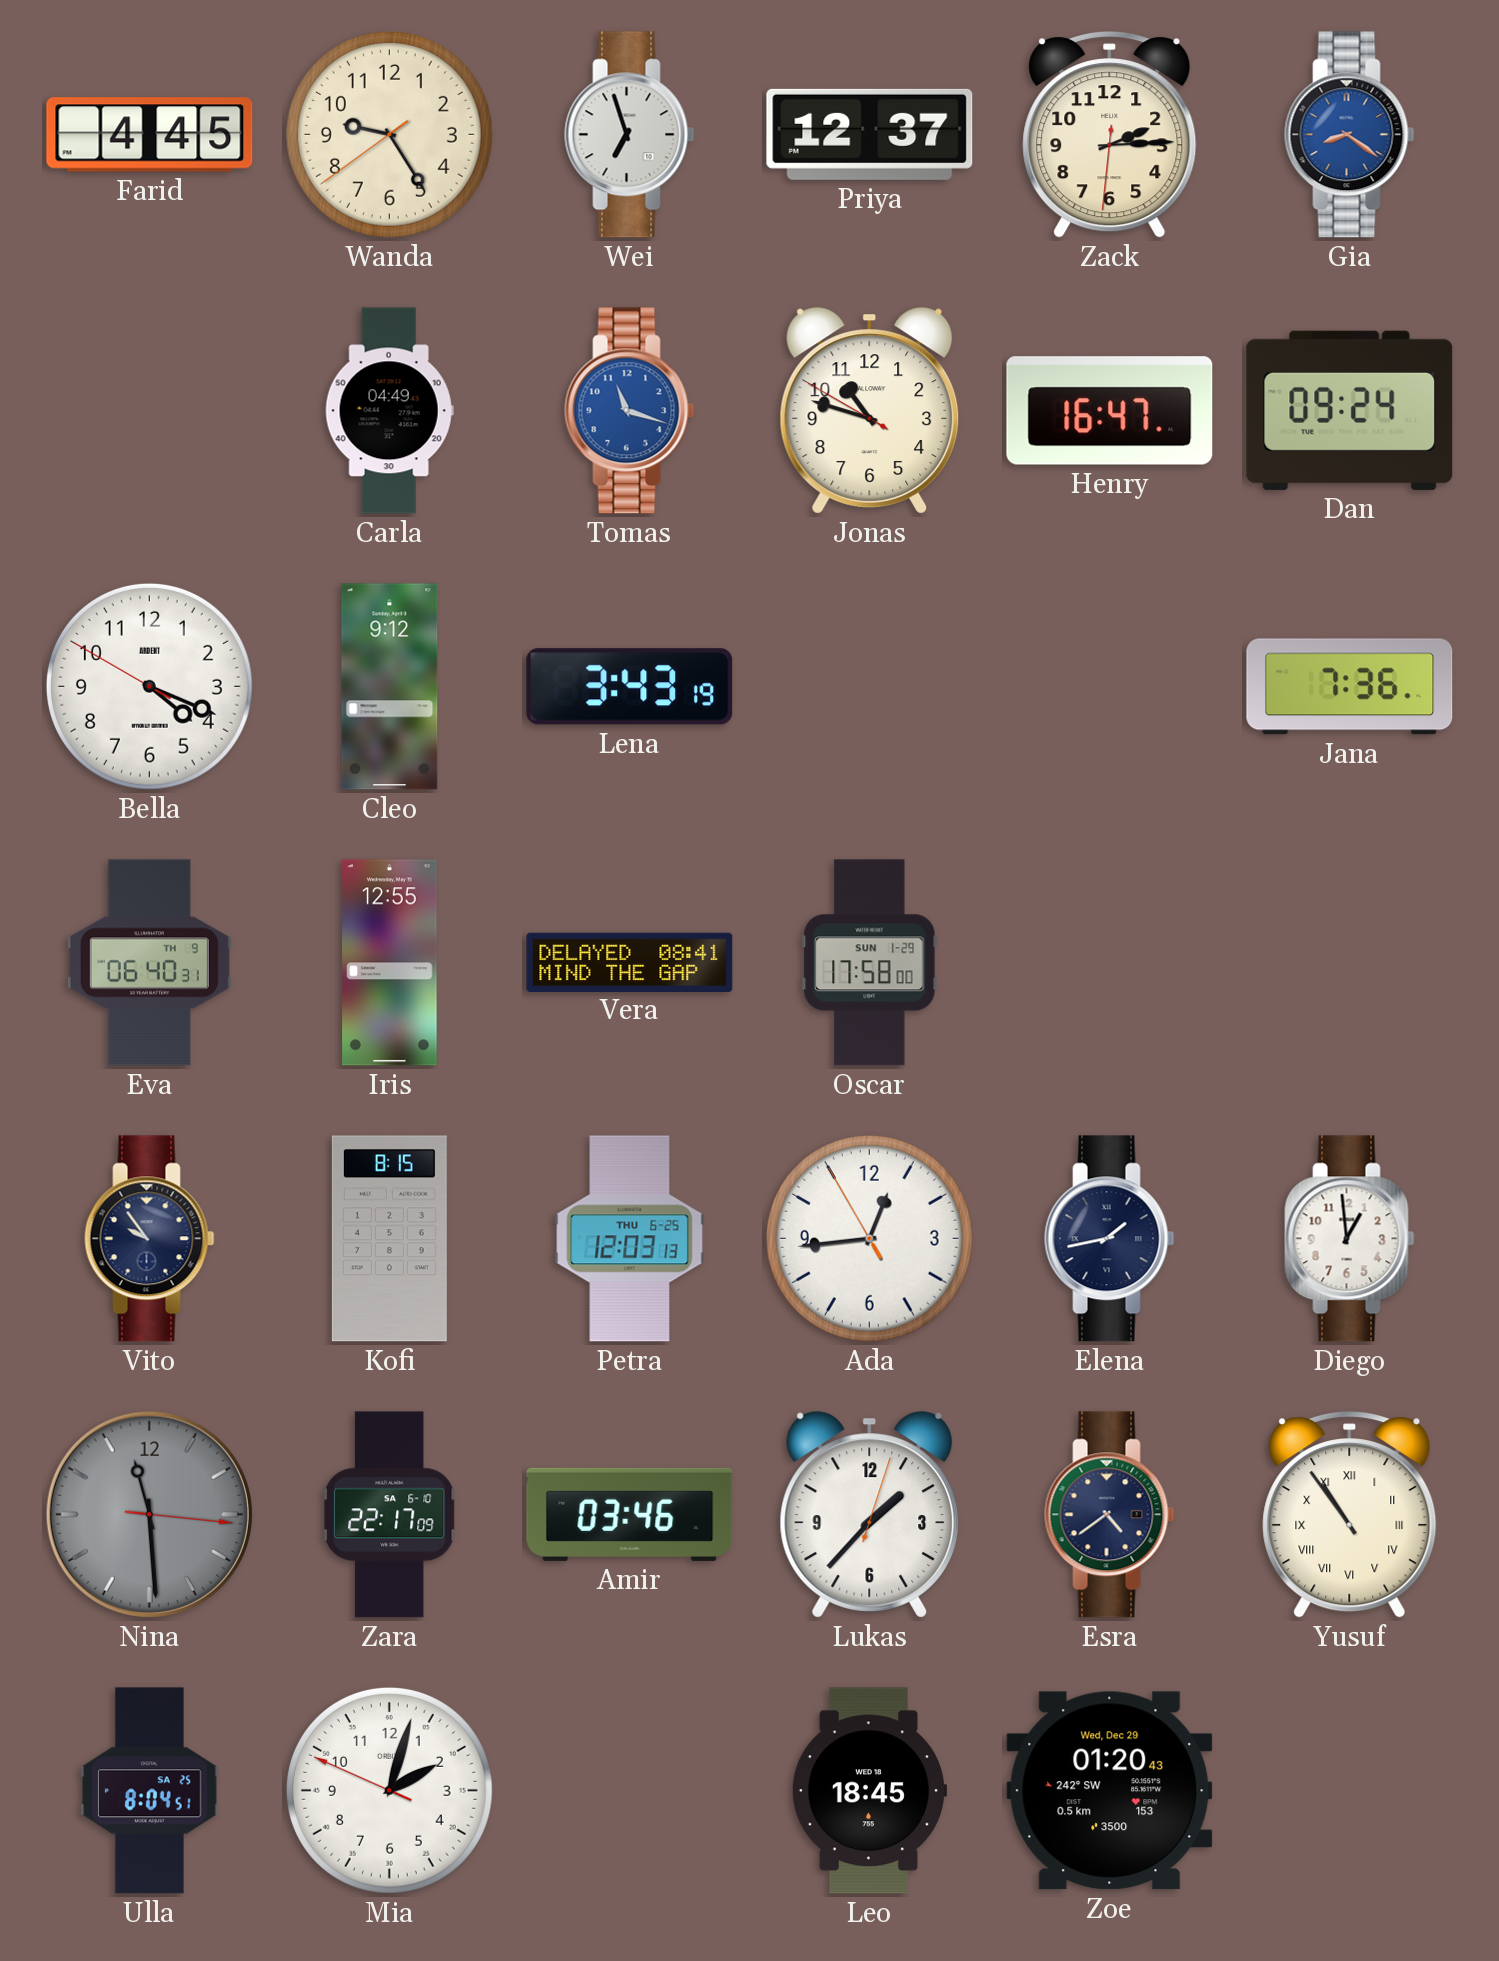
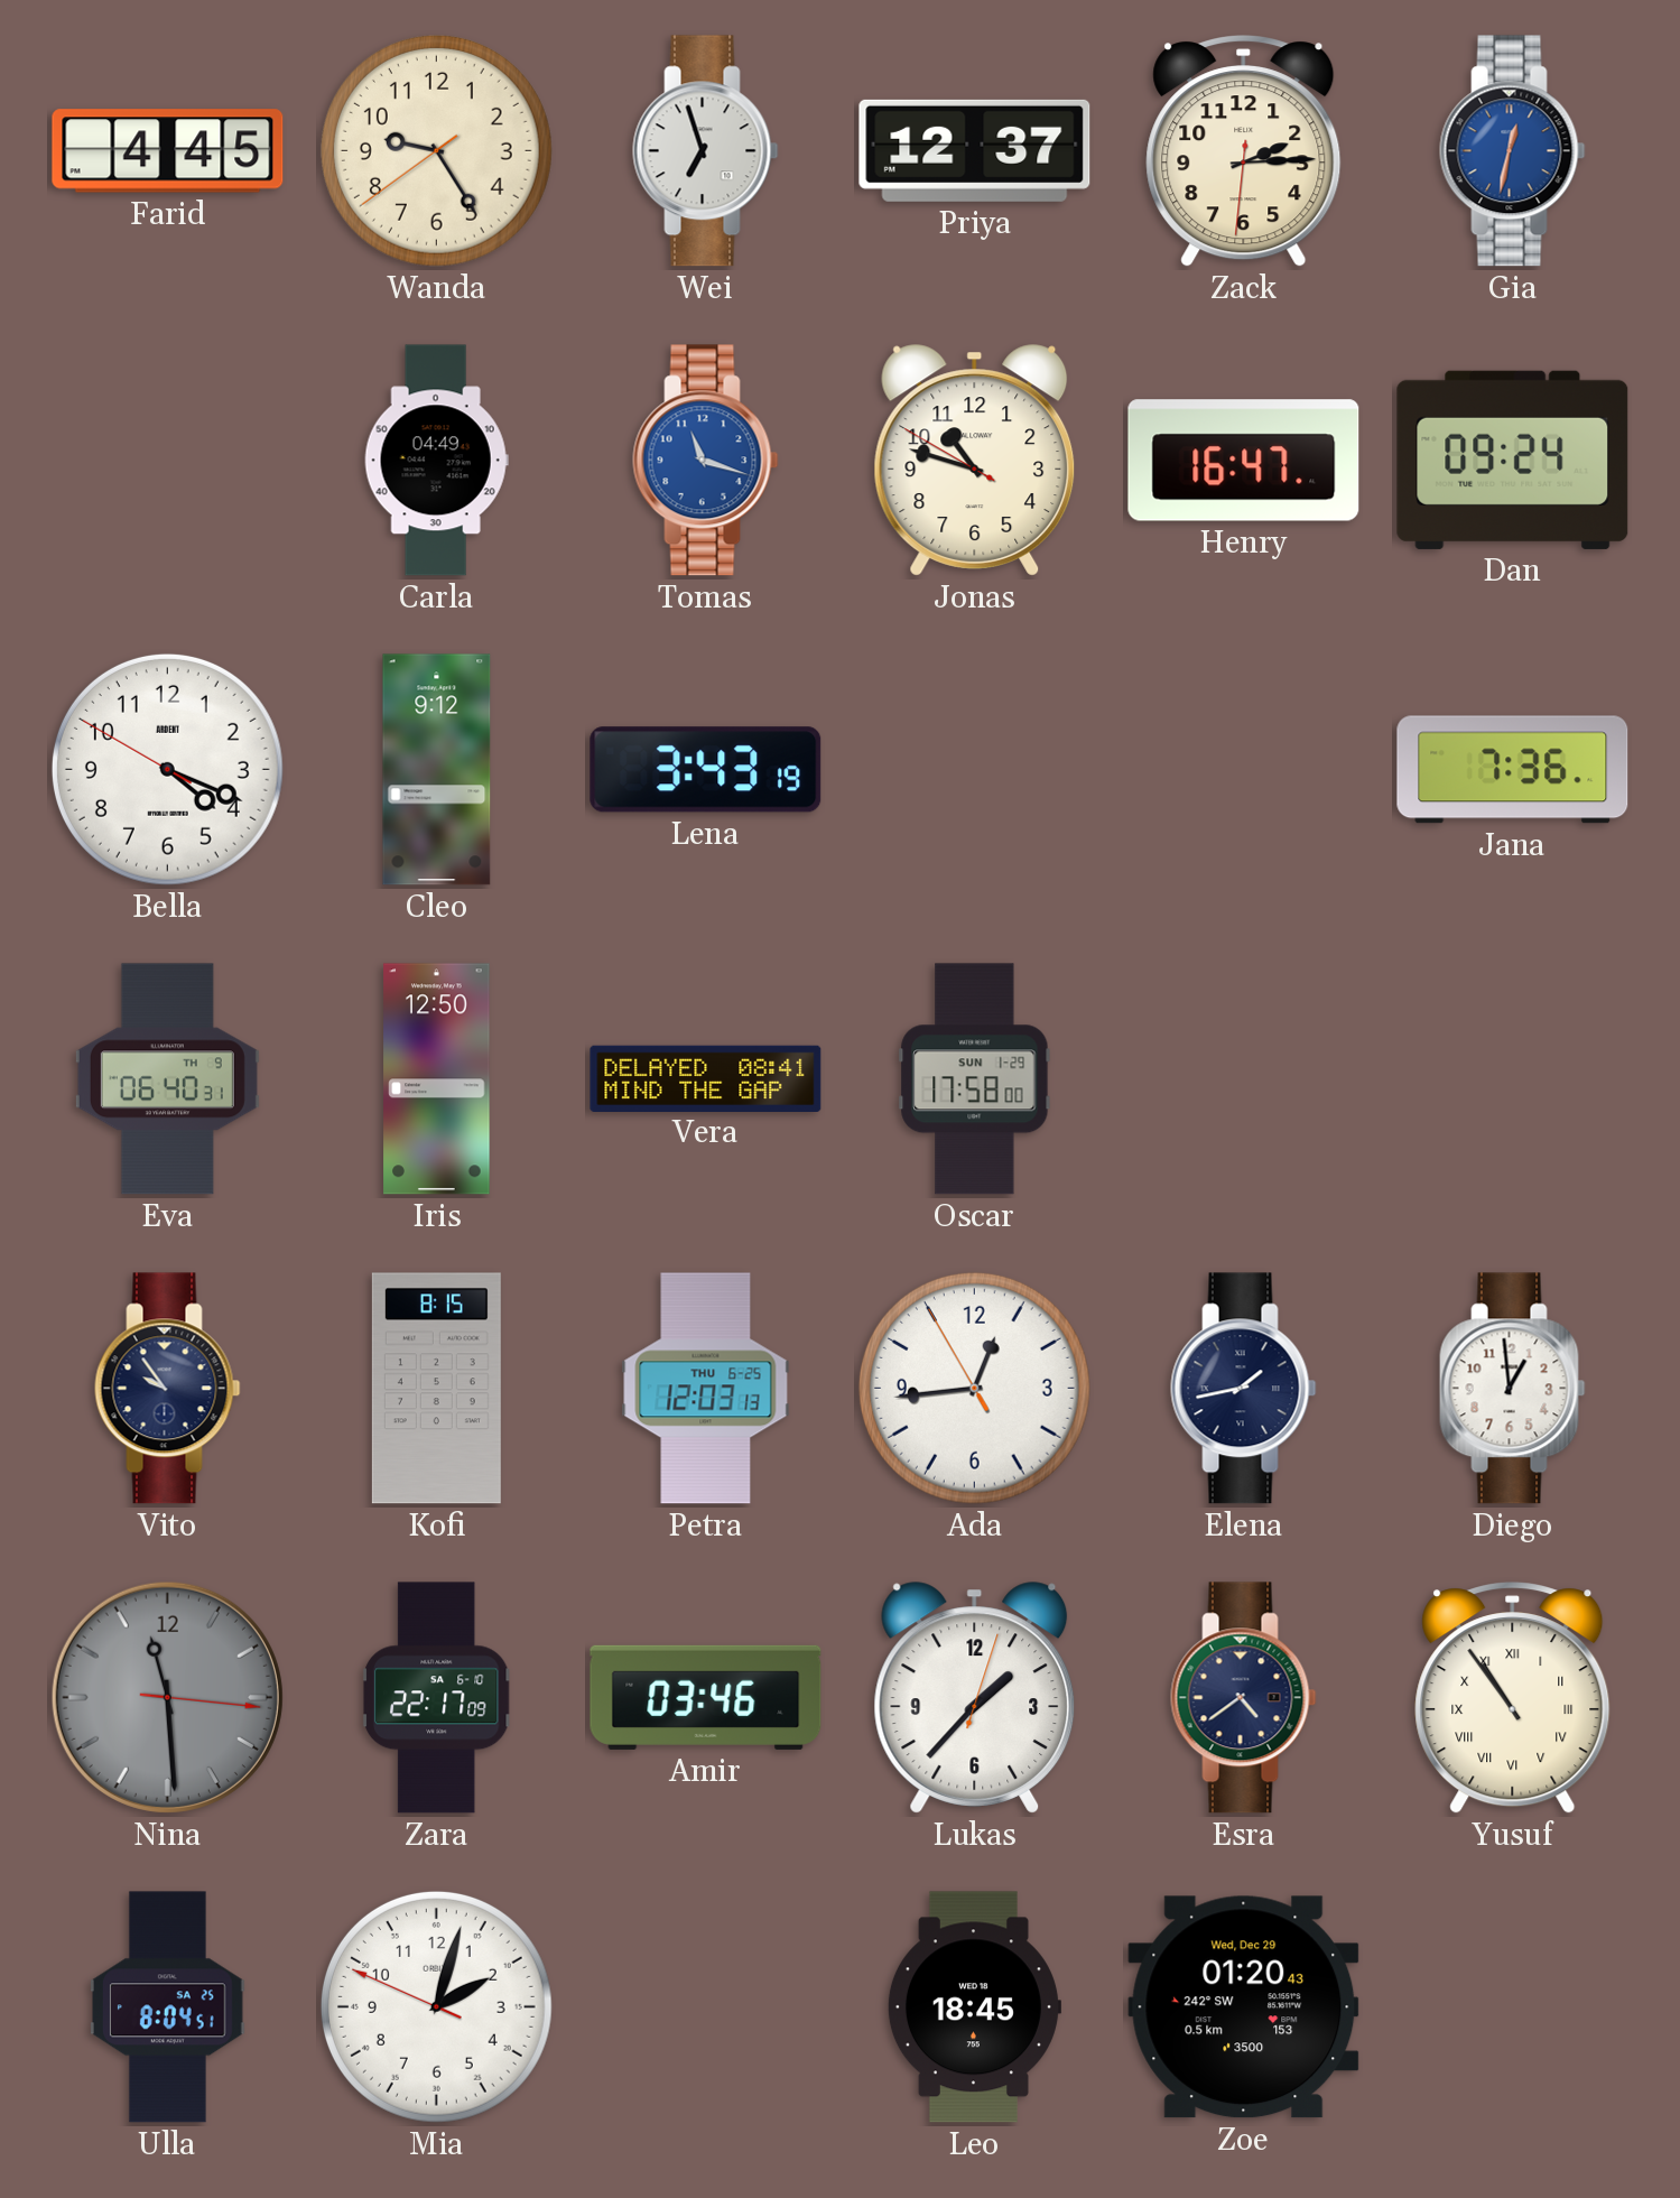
Gia: 8:21 -> 12:32 (1513, 151)
Iris: 12:55 -> 12:50 (437, 1079)
